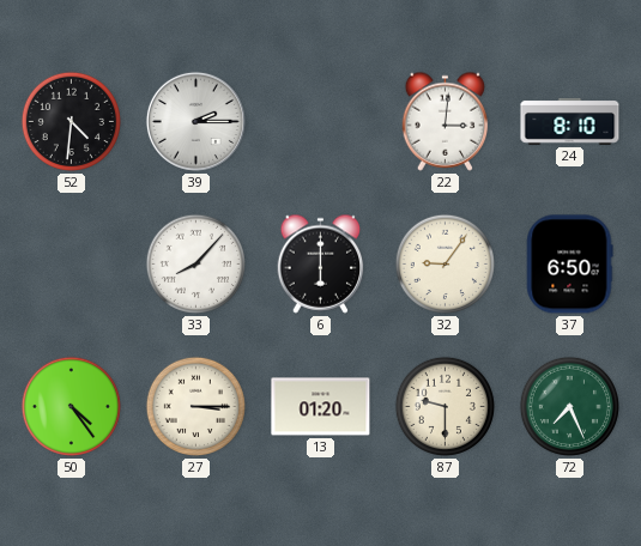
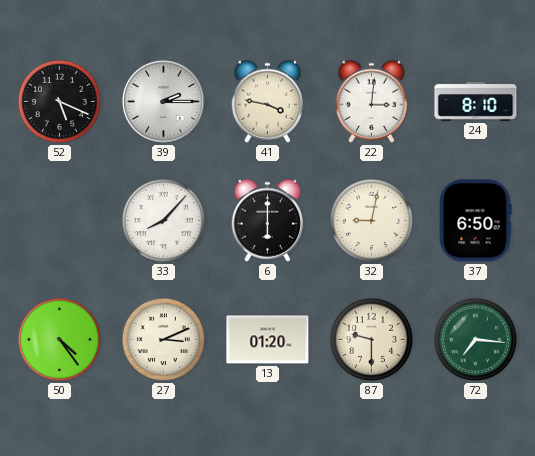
52: 4:31 -> 5:19 (59, 101)
41: none -> 3:47 (268, 101)
32: 9:06 -> 9:02 (371, 220)
27: 3:15 -> 3:11 (163, 339)
72: 7:26 -> 7:16 (475, 339)
